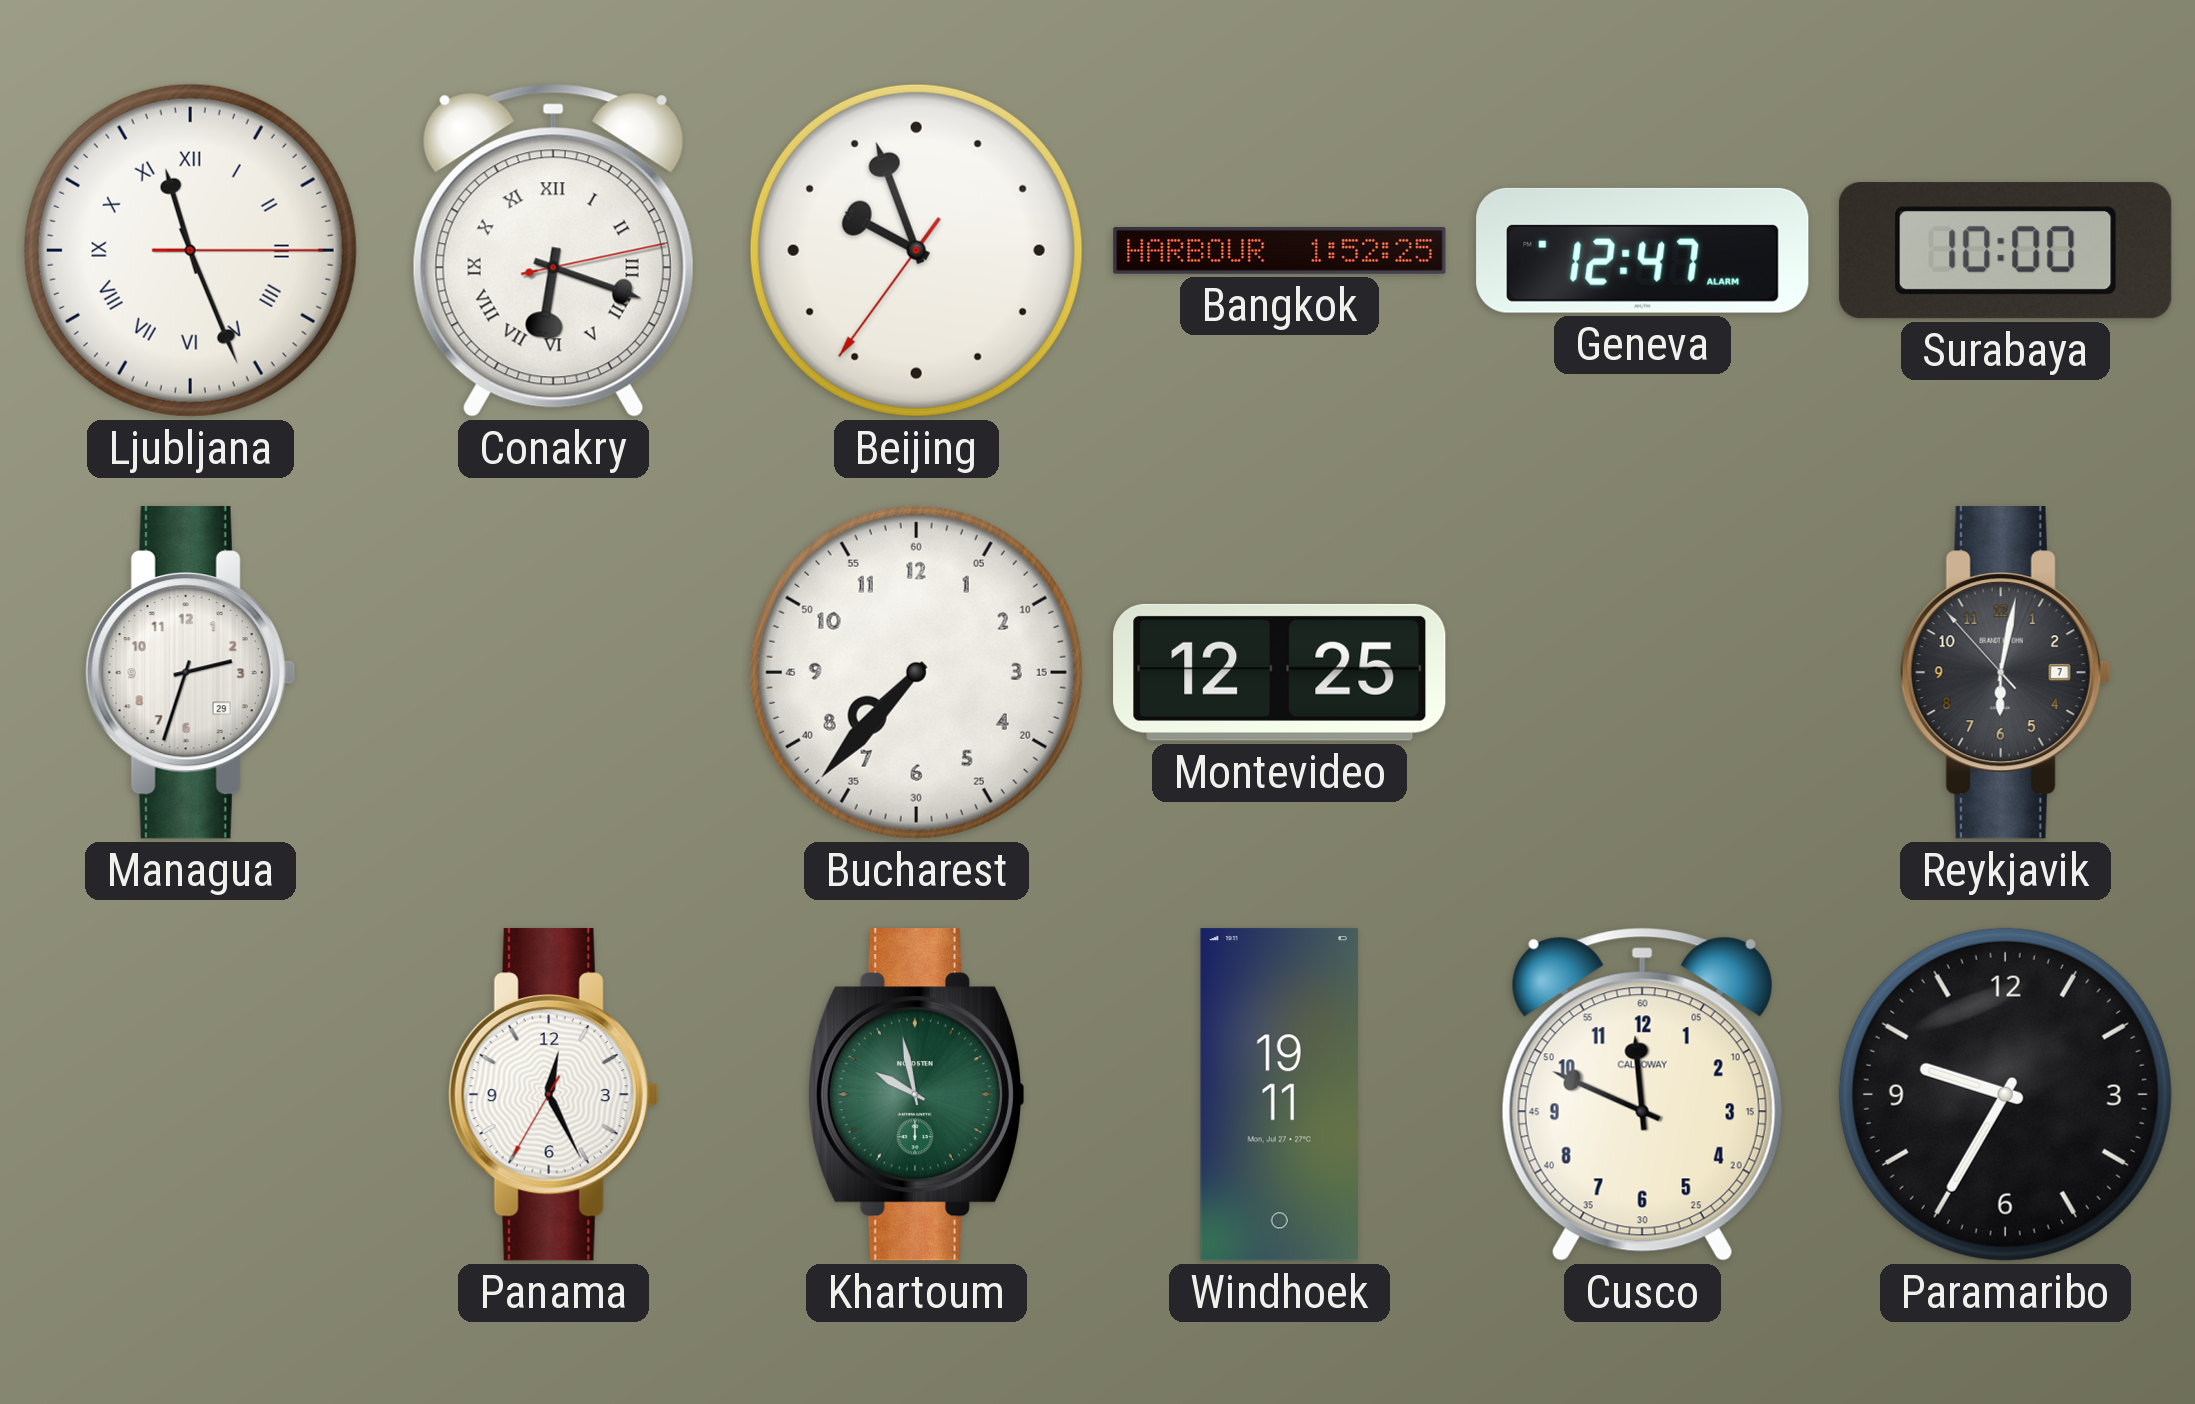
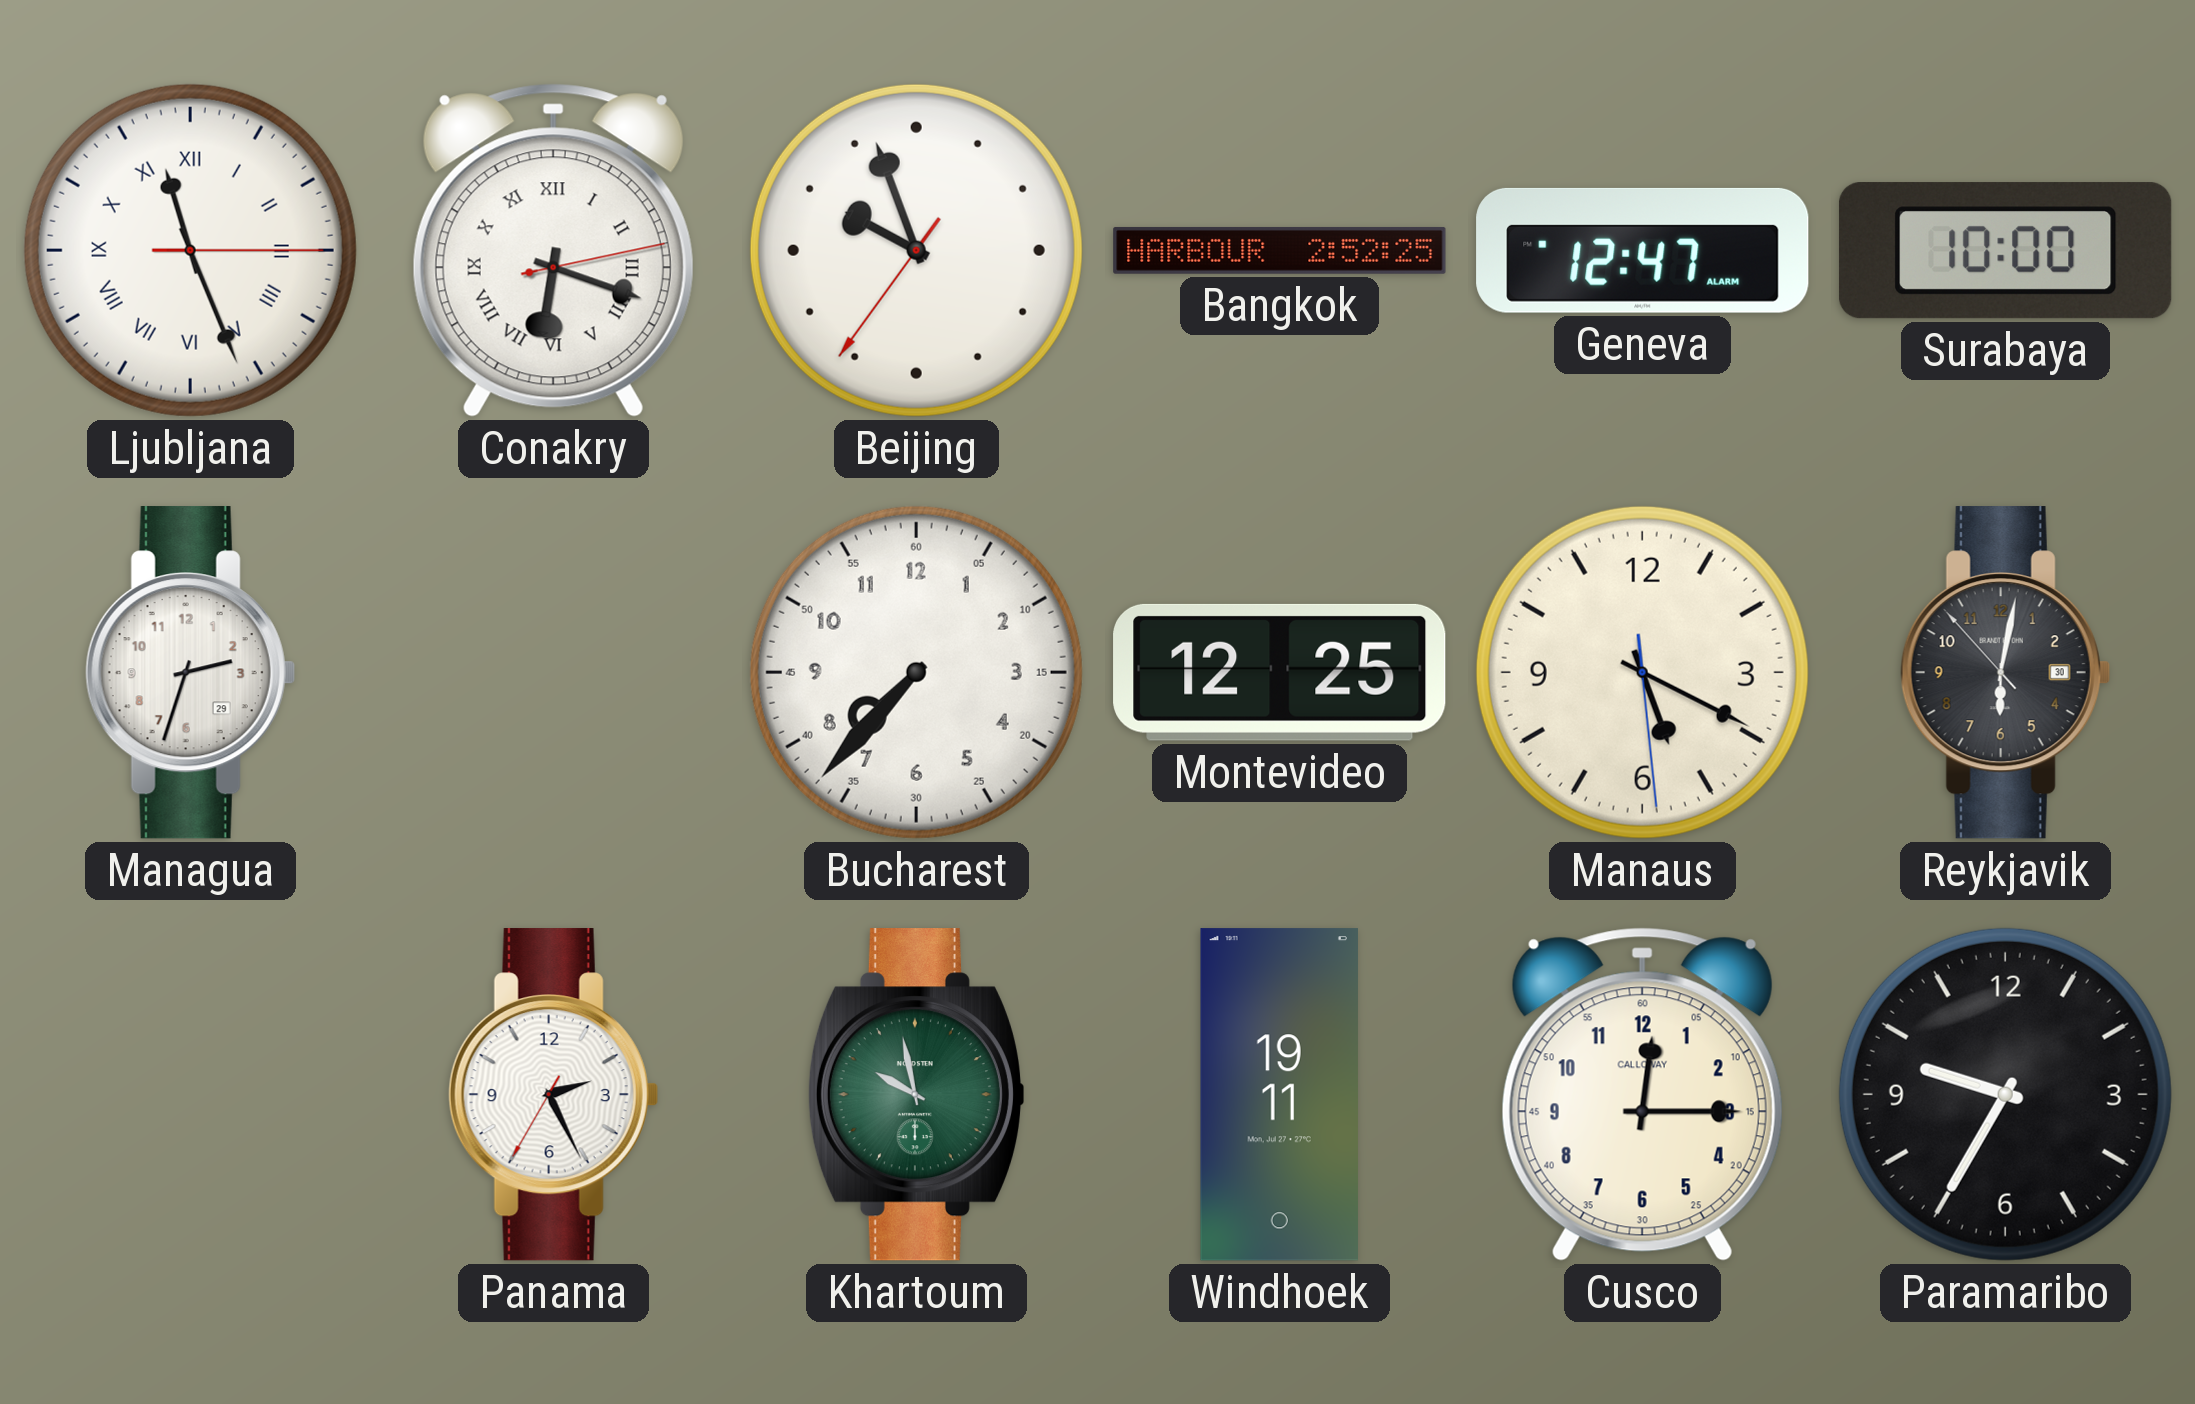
Bangkok: 1:52 -> 2:52 (1280, 250)
Manaus: none -> 5:19 (1642, 672)
Reykjavik date: 7 -> 30 (2005, 673)
Panama: 12:25 -> 2:25 (553, 1095)
Cusco: 11:49 -> 12:15 (1642, 1094)
